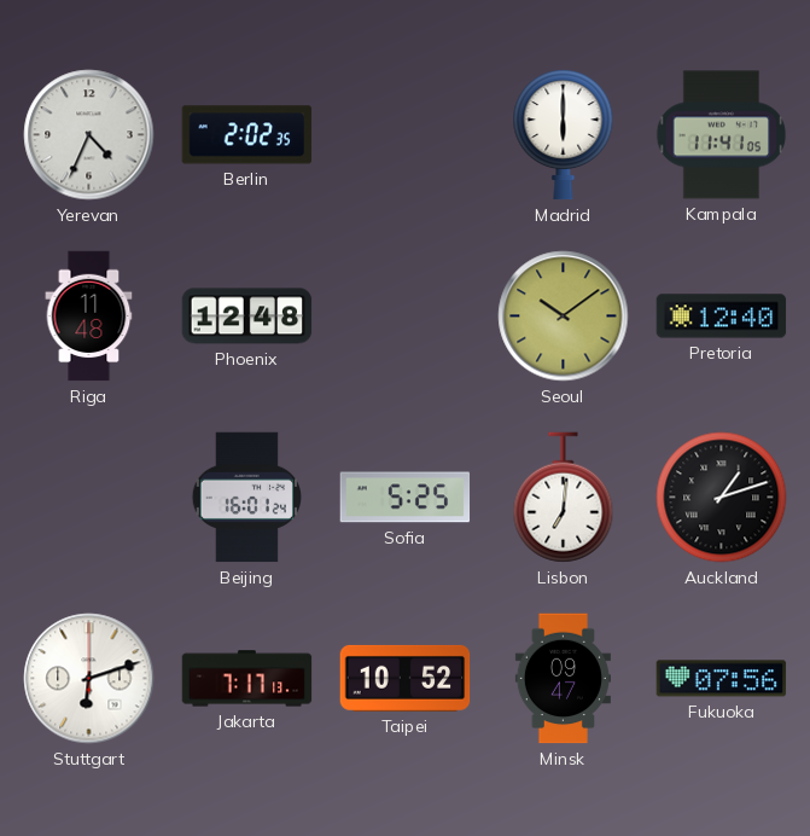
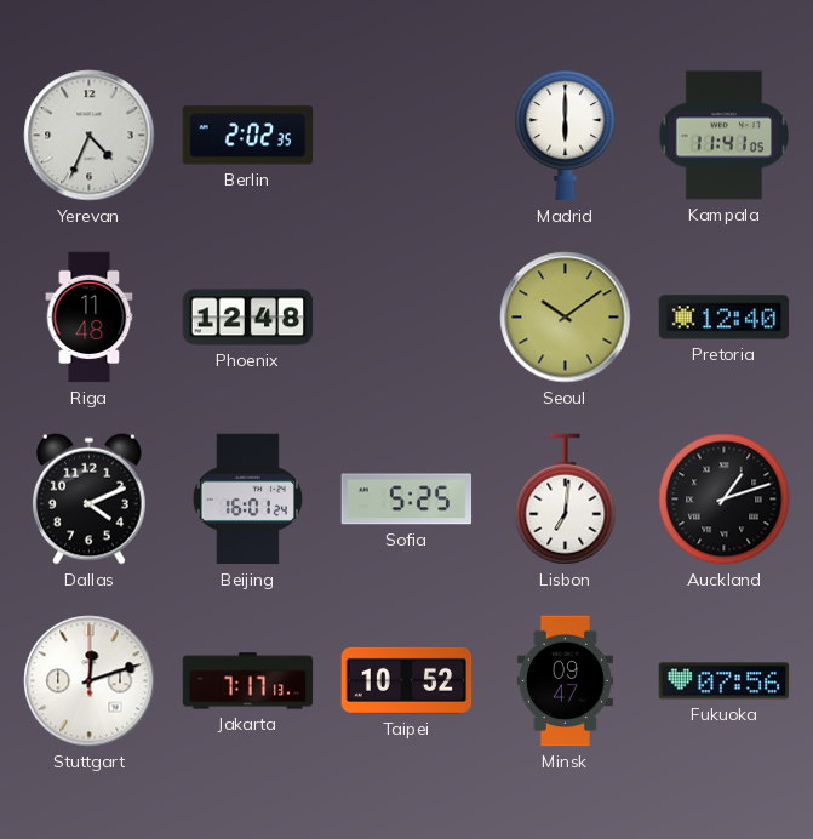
Dallas: none -> 4:11 (90, 498)
Stuttgart: 6:12 -> 12:12 (90, 681)
